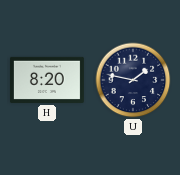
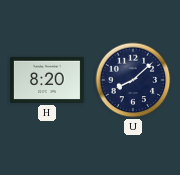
U: 1:47 -> 8:08 (133, 80)
